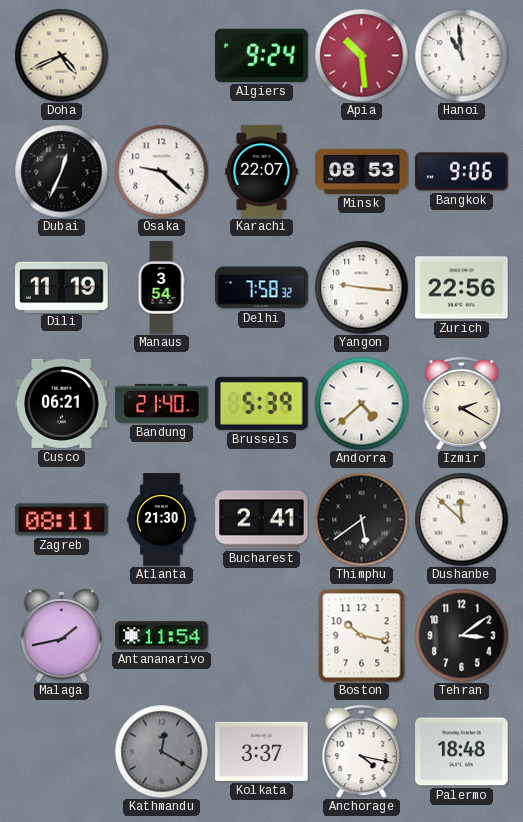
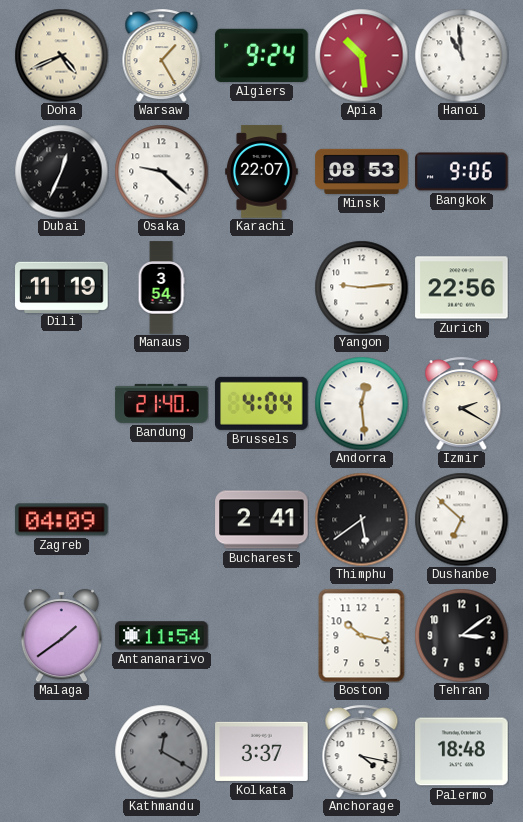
Warsaw: none -> 1:25 (162, 55)
Delhi: 7:58 -> none (262, 288)
Yangon: 9:16 -> 9:14 (361, 287)
Cusco: 06:21 -> none (62, 403)
Brussels: 5:39 -> 4:04 (262, 403)
Andorra: 4:38 -> 12:29 (361, 403)
Zagreb: 08:11 -> 04:09 (62, 520)
Atlanta: 21:30 -> none (161, 520)
Dushanbe: 11:52 -> 6:52 (461, 519)
Malaga: 1:43 -> 1:39 (61, 635)
